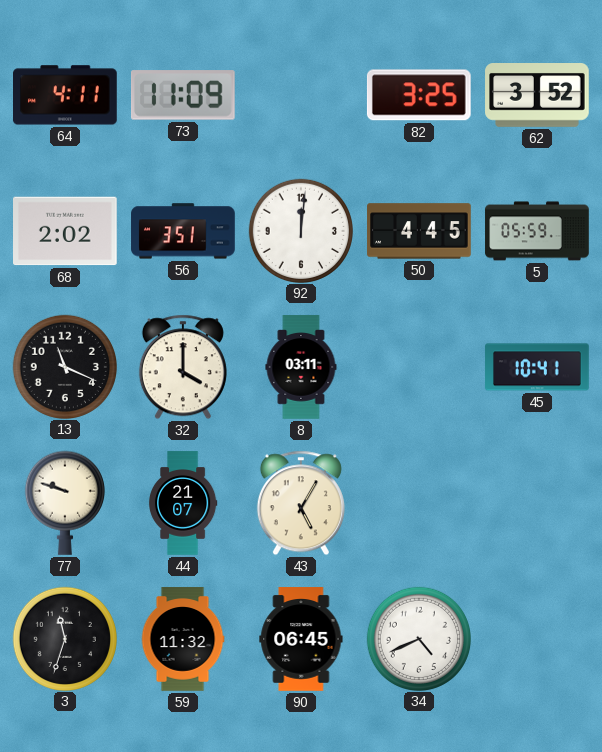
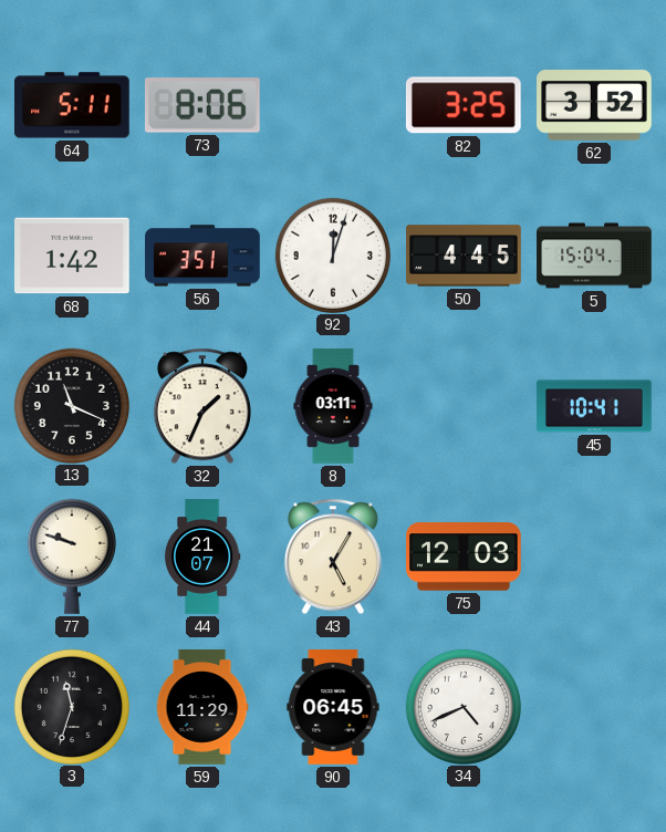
64: 4:11 -> 5:11 (73, 105)
73: 11:09 -> 8:06 (202, 105)
68: 2:02 -> 1:42 (73, 256)
92: 12:01 -> 12:03 (332, 254)
5: 05:59 -> 15:04 (594, 256)
32: 4:00 -> 1:34 (202, 406)
75: none -> 12:03 (465, 557)
59: 11:32 -> 11:29 (202, 707)
